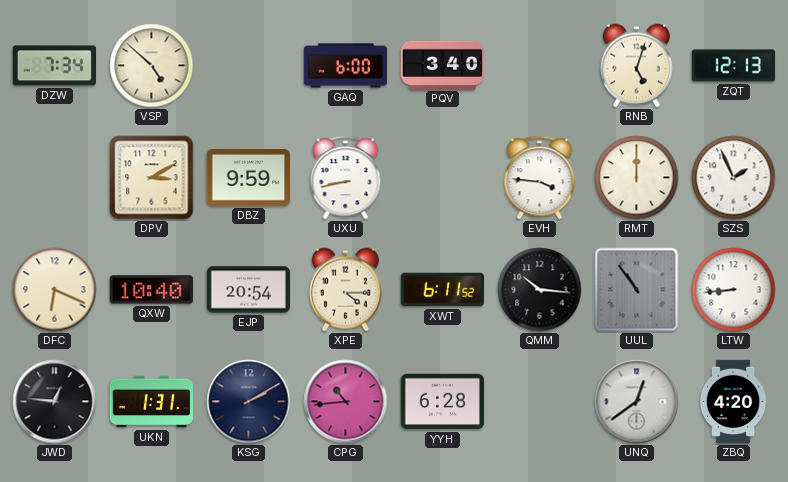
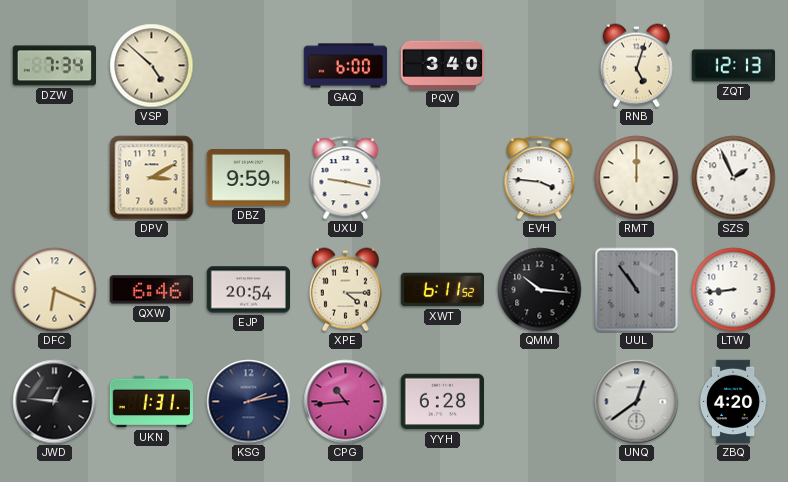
UXU: 8:43 -> 9:17 (346, 178)
QXW: 10:40 -> 6:46 (152, 290)
KSG: 2:10 -> 2:13 (249, 402)
